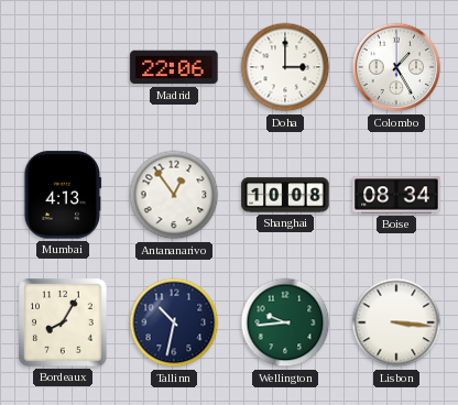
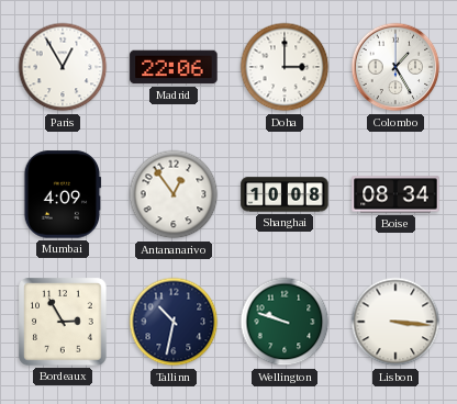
Paris: none -> 12:55 (63, 67)
Mumbai: 4:13 -> 4:09 (63, 194)
Bordeaux: 8:05 -> 2:55 (63, 322)
Wellington: 9:44 -> 9:48 (285, 322)
